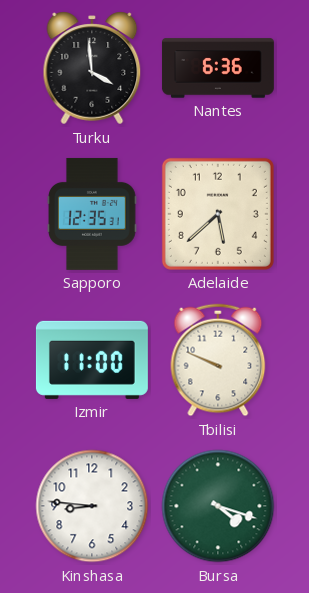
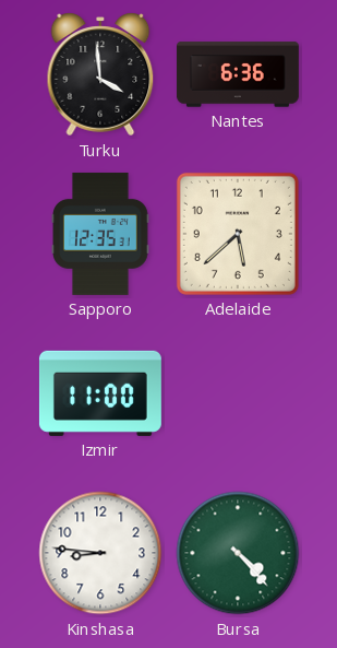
Tbilisi: 9:49 -> none (218, 360)
Bursa: 4:18 -> 4:23 (238, 553)
